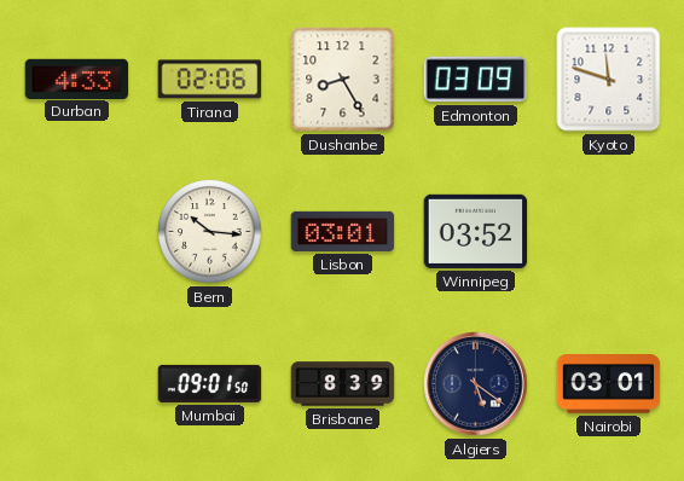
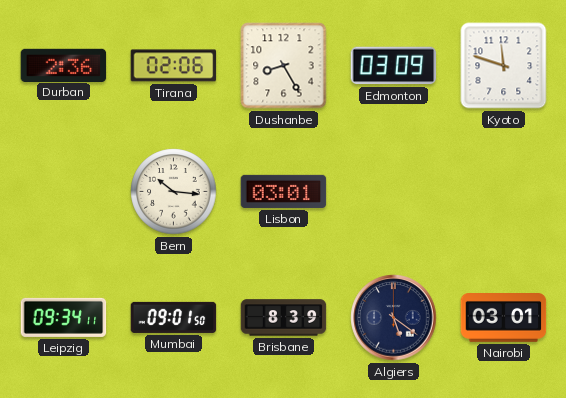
Durban: 4:33 -> 2:36 (64, 65)
Winnipeg: 03:52 -> none (476, 231)
Leipzig: none -> 09:34 (64, 317)
